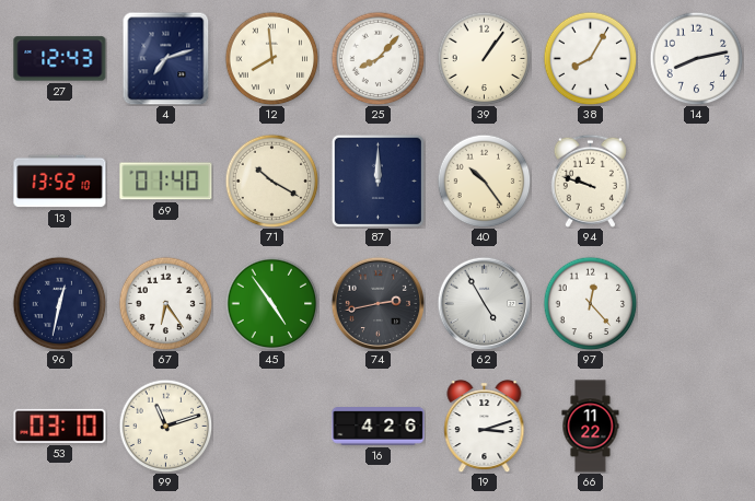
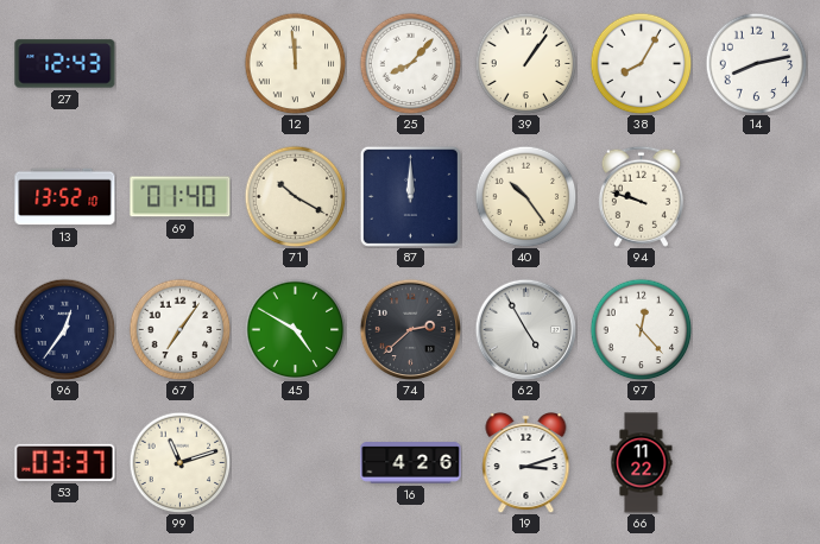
4: 7:12 -> none (166, 58)
12: 7:59 -> 11:59 (295, 63)
96: 12:32 -> 12:36 (64, 329)
67: 6:24 -> 7:06 (179, 329)
45: 4:54 -> 4:50 (295, 329)
74: 2:43 -> 2:38 (410, 329)
53: 03:10 -> 03:37 (65, 462)
